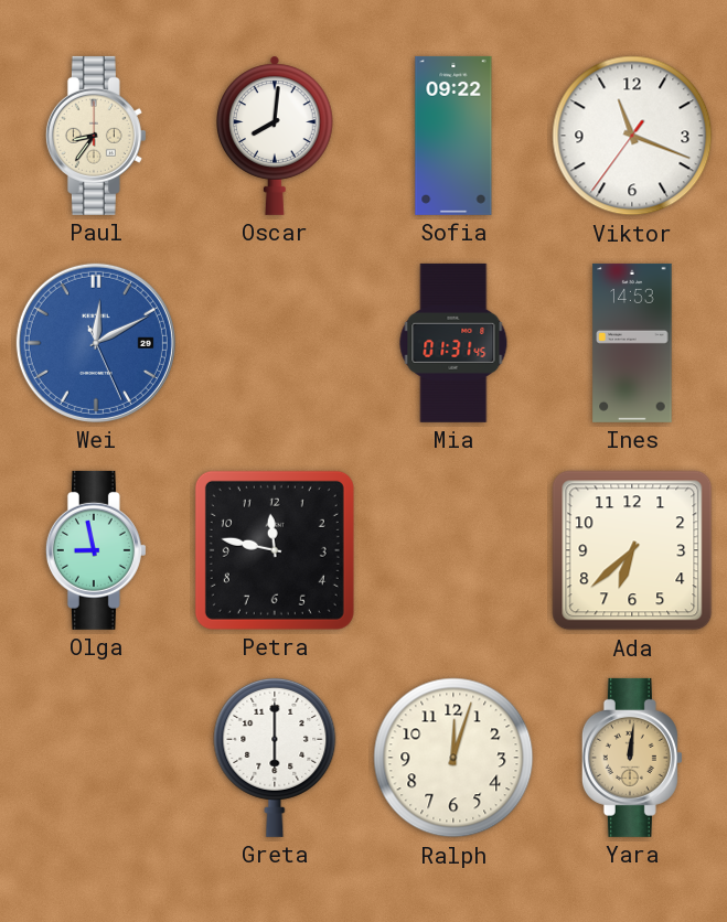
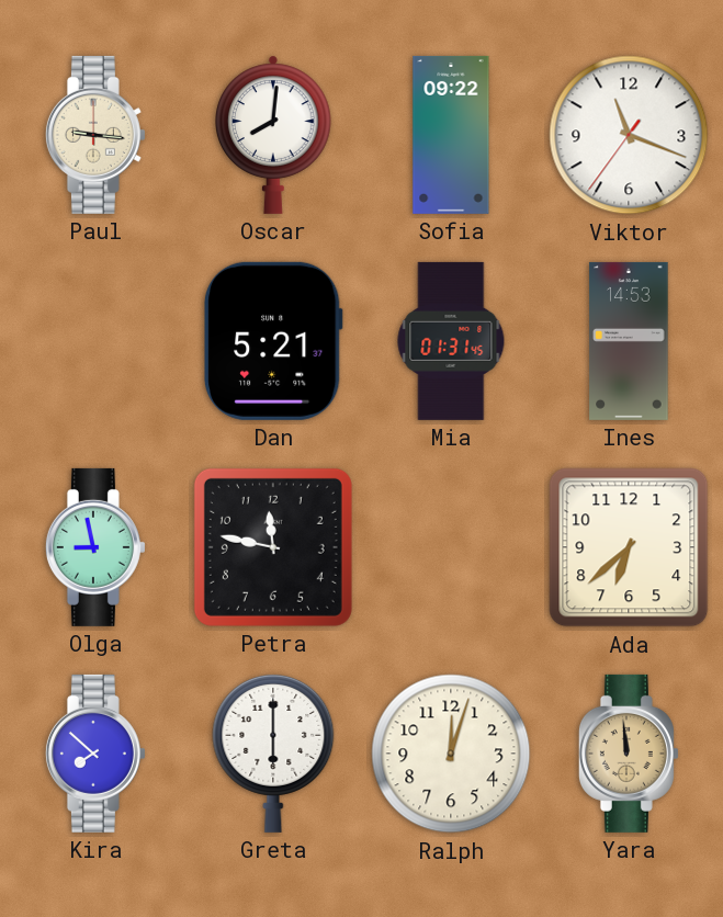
Paul: 8:36 -> 9:16 (95, 135)
Wei: 12:10 -> none (96, 343)
Dan: none -> 5:21 (274, 341)
Kira: none -> 7:52 (95, 754)
Yara: 12:01 -> 11:59 (629, 754)
